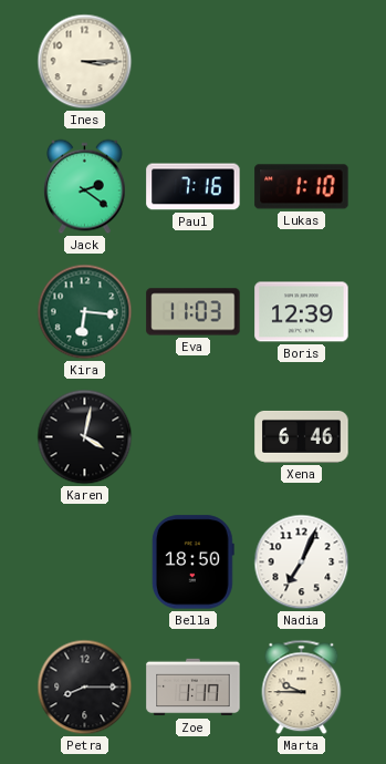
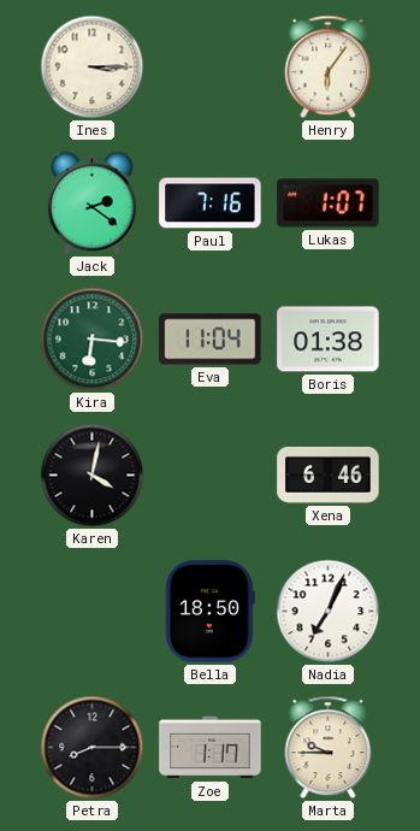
Henry: none -> 6:06 (329, 67)
Lukas: 1:10 -> 1:07 (329, 204)
Eva: 11:03 -> 11:04 (211, 340)
Boris: 12:39 -> 01:38 (329, 340)
